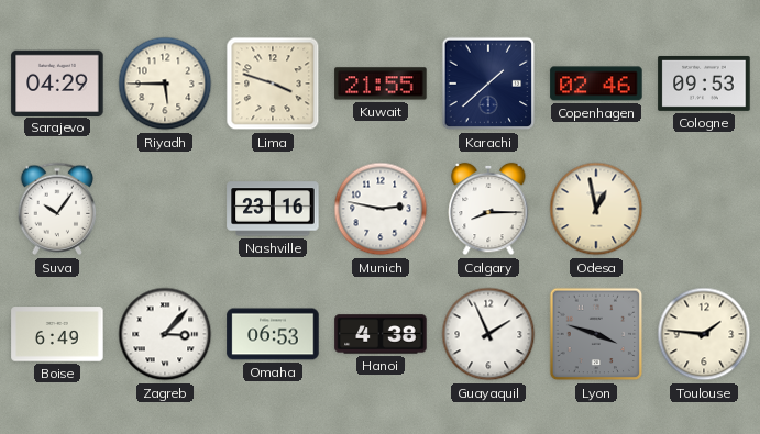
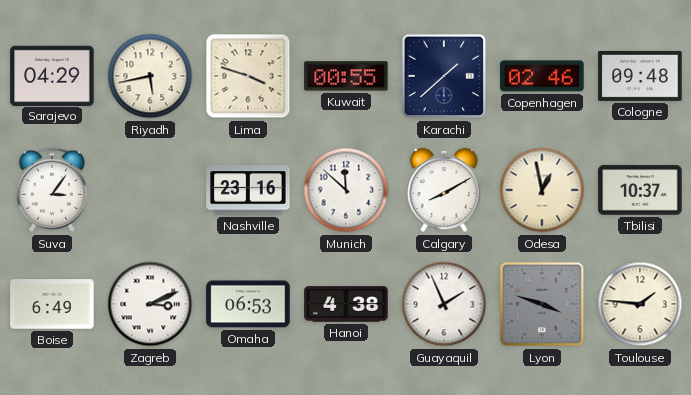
Riyadh: 5:45 -> 5:43 (150, 76)
Kuwait: 21:55 -> 00:55 (346, 76)
Cologne: 09:53 -> 09:48 (640, 76)
Suva: 10:06 -> 3:06 (52, 190)
Munich: 2:47 -> 11:52 (346, 190)
Calgary: 8:15 -> 8:10 (444, 190)
Tbilisi: none -> 10:37 (640, 190)
Zagreb: 3:07 -> 3:11 (150, 304)
